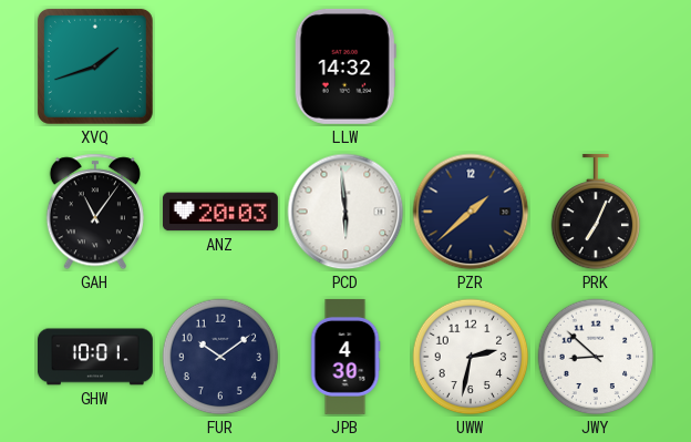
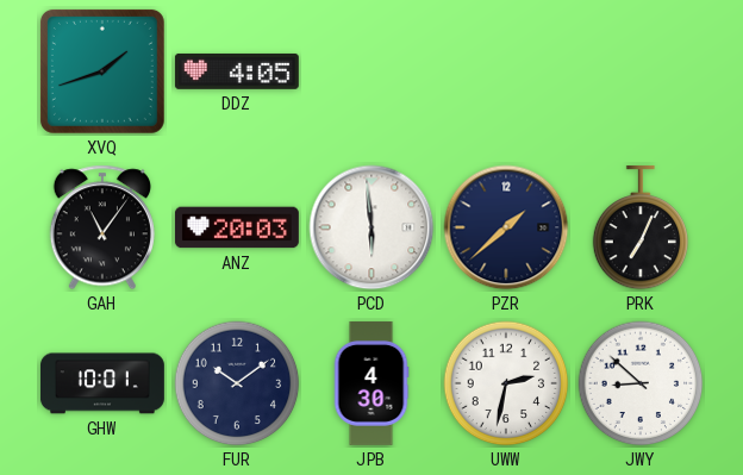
DDZ: none -> 4:05 (237, 71)
LLW: 14:32 -> none (345, 66)
